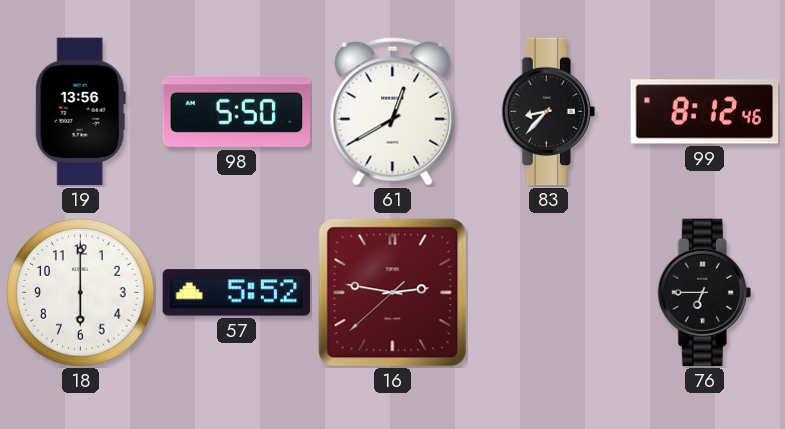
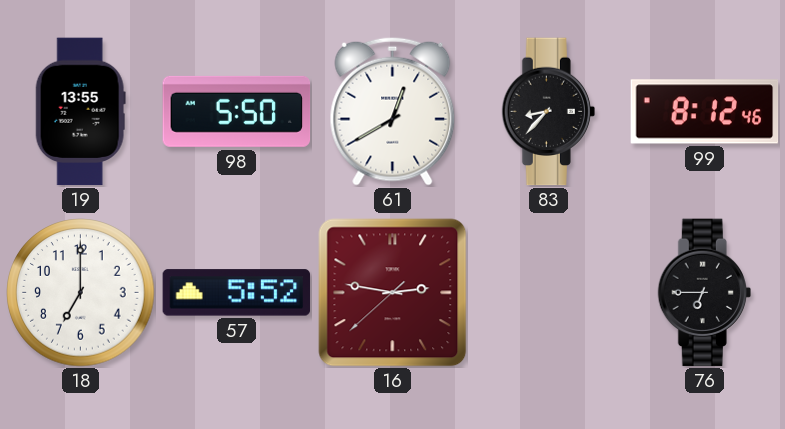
19: 13:56 -> 13:55 (80, 112)
18: 6:00 -> 7:00 (81, 293)
